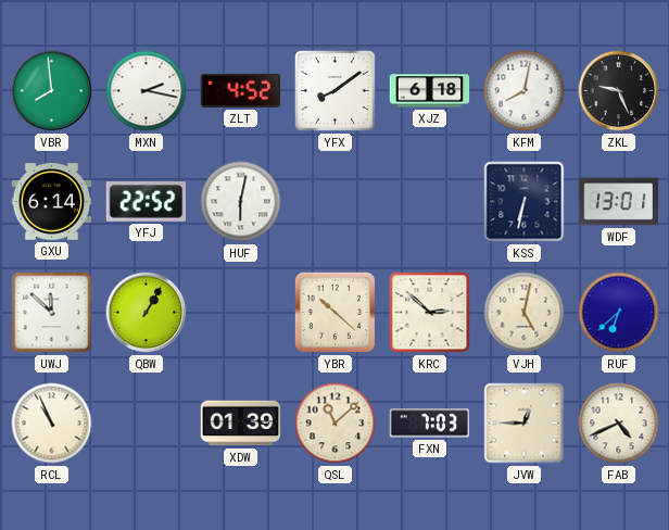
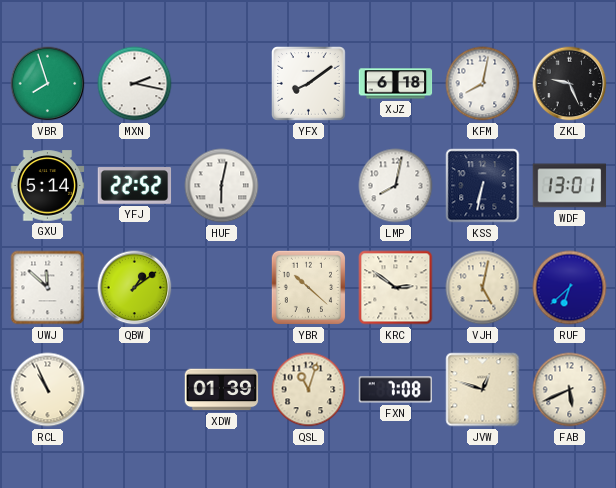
VBR: 7:59 -> 7:57 (48, 84)
ZLT: 4:52 -> none (241, 90)
GXU: 6:14 -> 5:14 (48, 186)
LMP: none -> 8:02 (396, 186)
QBW: 1:05 -> 1:09 (135, 288)
KRC: 2:52 -> 2:51 (396, 288)
QSL: 11:08 -> 11:03 (309, 390)
FXN: 7:03 -> 7:08 (396, 390)
JVW: 12:45 -> 12:48 (483, 390)
FAB: 4:41 -> 5:41 (570, 390)
